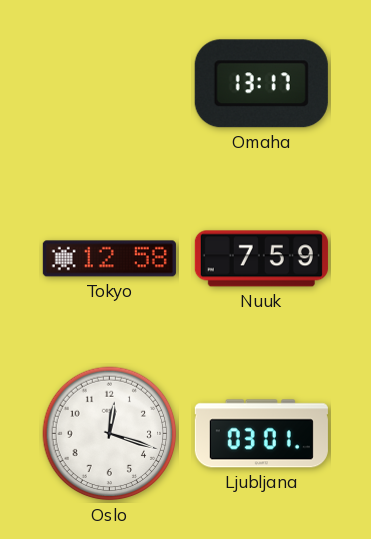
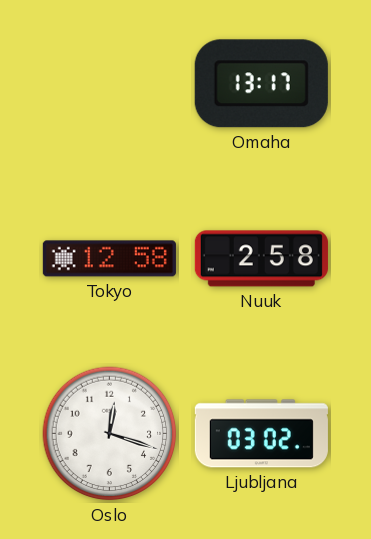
Nuuk: 7:59 -> 2:58 (261, 259)
Ljubljana: 03:01 -> 03:02 (261, 434)
